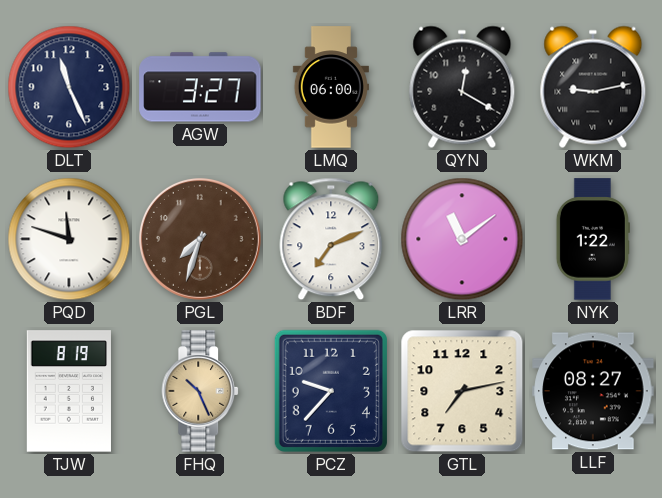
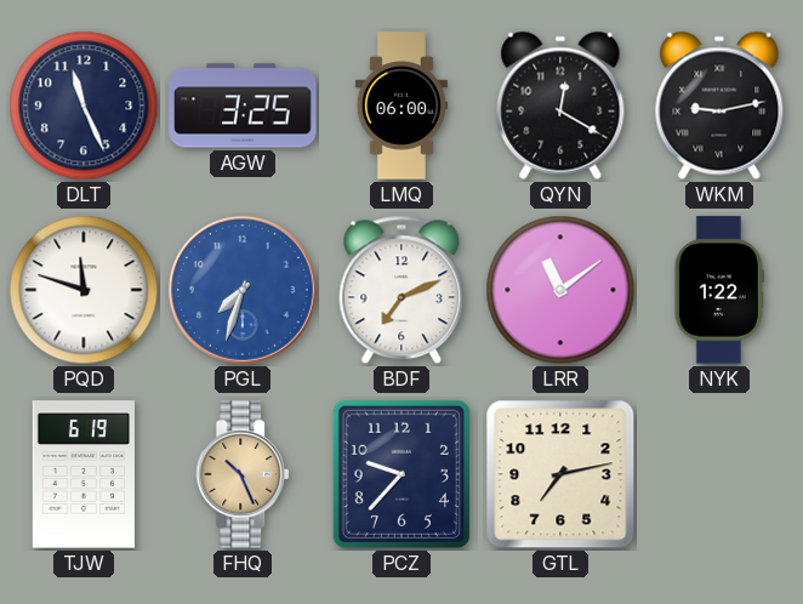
AGW: 3:27 -> 3:25 (243, 106)
PGL dial: brown -> blue (243, 290)
TJW: 8:19 -> 6:19 (84, 474)
LLF: 08:27 -> none (593, 391)
